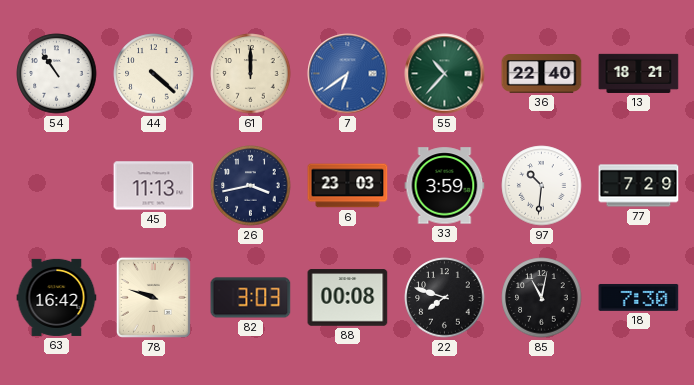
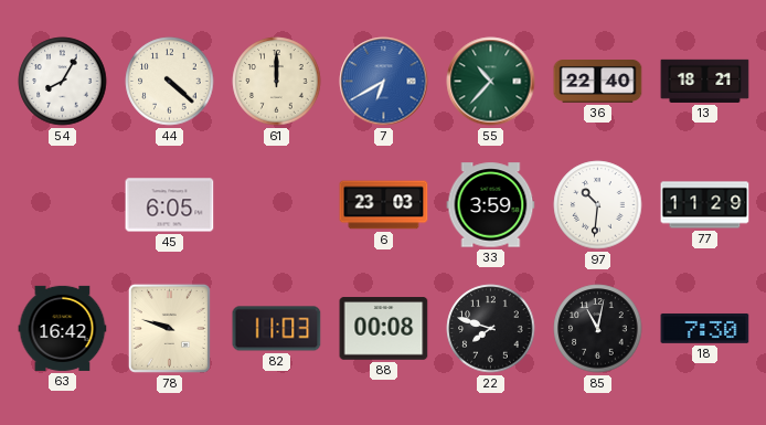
54: 10:54 -> 8:05 (63, 82)
7: 6:39 -> 6:40 (384, 82)
45: 11:13 -> 6:05 (170, 205)
26: 3:43 -> none (251, 186)
77: 7:29 -> 11:29 (705, 205)
82: 3:03 -> 11:03 (277, 329)
